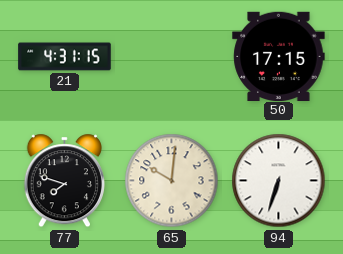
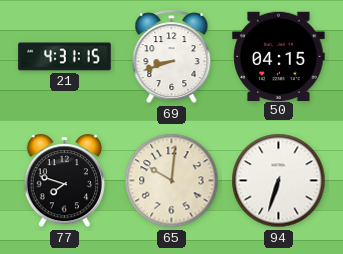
69: none -> 8:42 (172, 57)
50: 17:15 -> 04:15 (279, 56)
